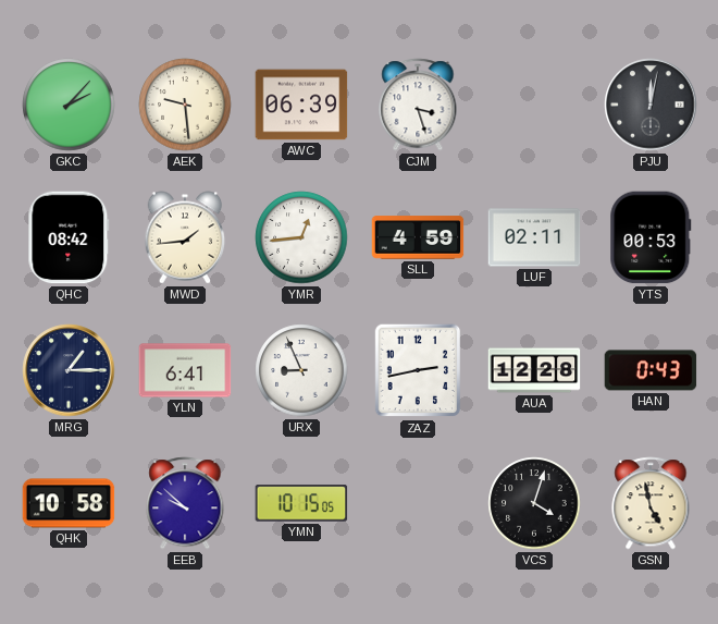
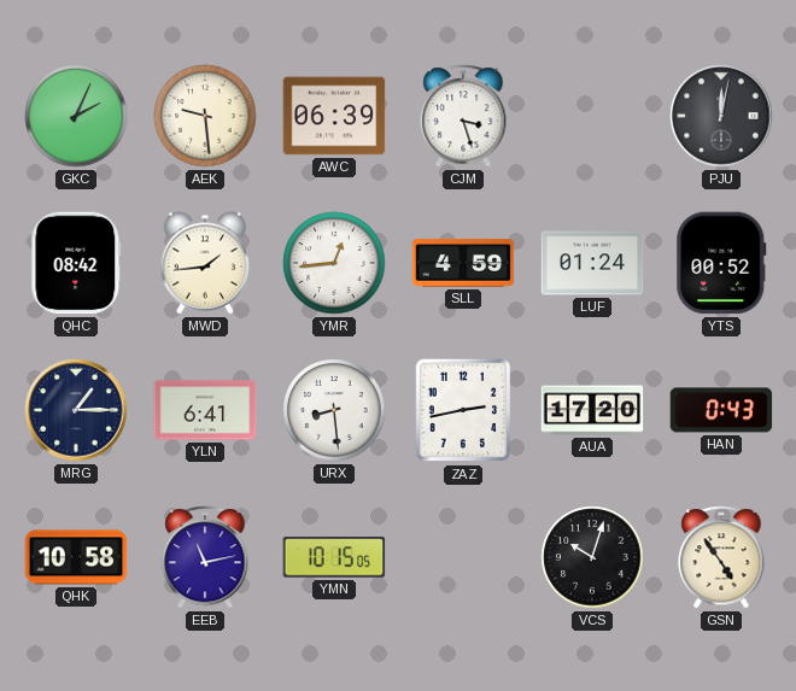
GKC: 2:07 -> 2:04 (76, 116)
LUF: 02:11 -> 01:24 (592, 263)
YTS: 00:53 -> 00:52 (721, 263)
URX: 8:56 -> 8:29 (334, 410)
AUA: 12:28 -> 17:20 (592, 410)
EEB: 9:52 -> 11:13 (205, 557)
VCS: 4:03 -> 10:03 (592, 557)
GSN: 4:58 -> 4:54 (721, 557)
